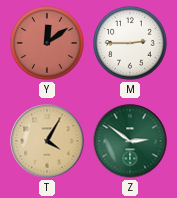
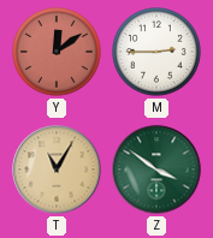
T: 4:05 -> 11:05 (57, 169)
Z: 2:51 -> 3:51 (156, 169)
